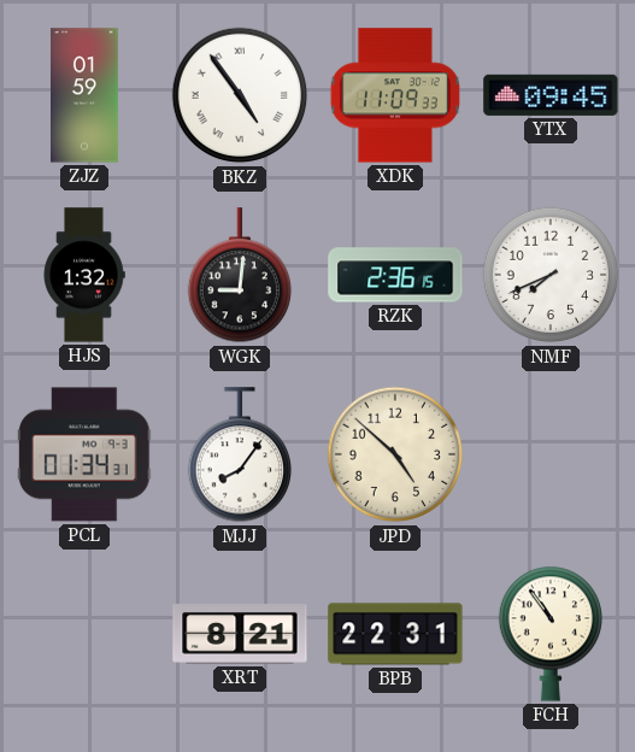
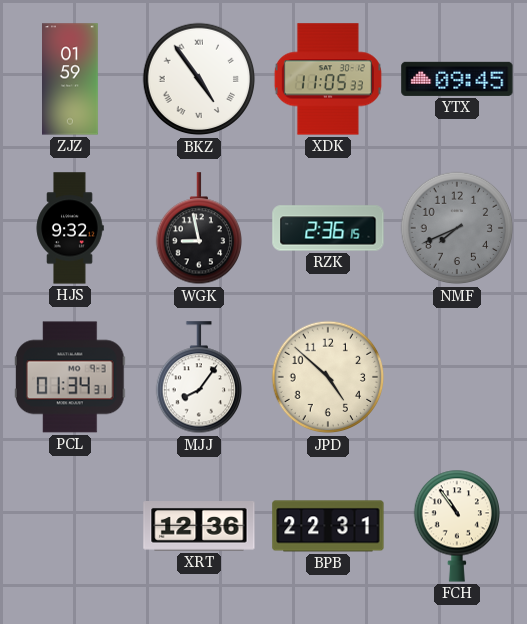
XDK: 11:09 -> 11:05 (328, 79)
HJS: 1:32 -> 9:32 (70, 228)
WGK: 9:01 -> 8:58 (198, 229)
NMF dial: white -> grey (457, 228)
XRT: 8:21 -> 12:36 (199, 527)
